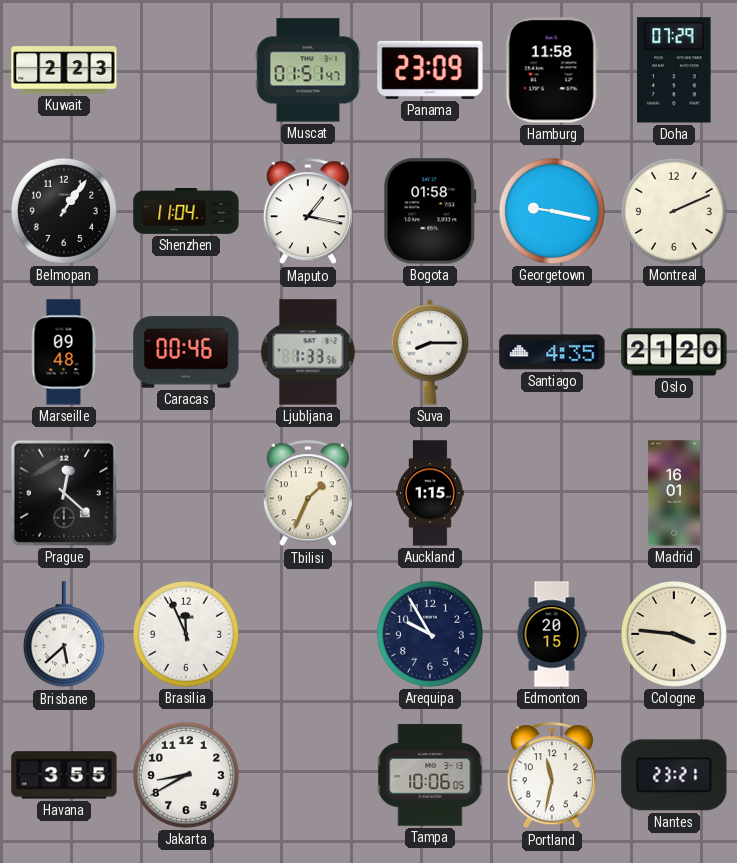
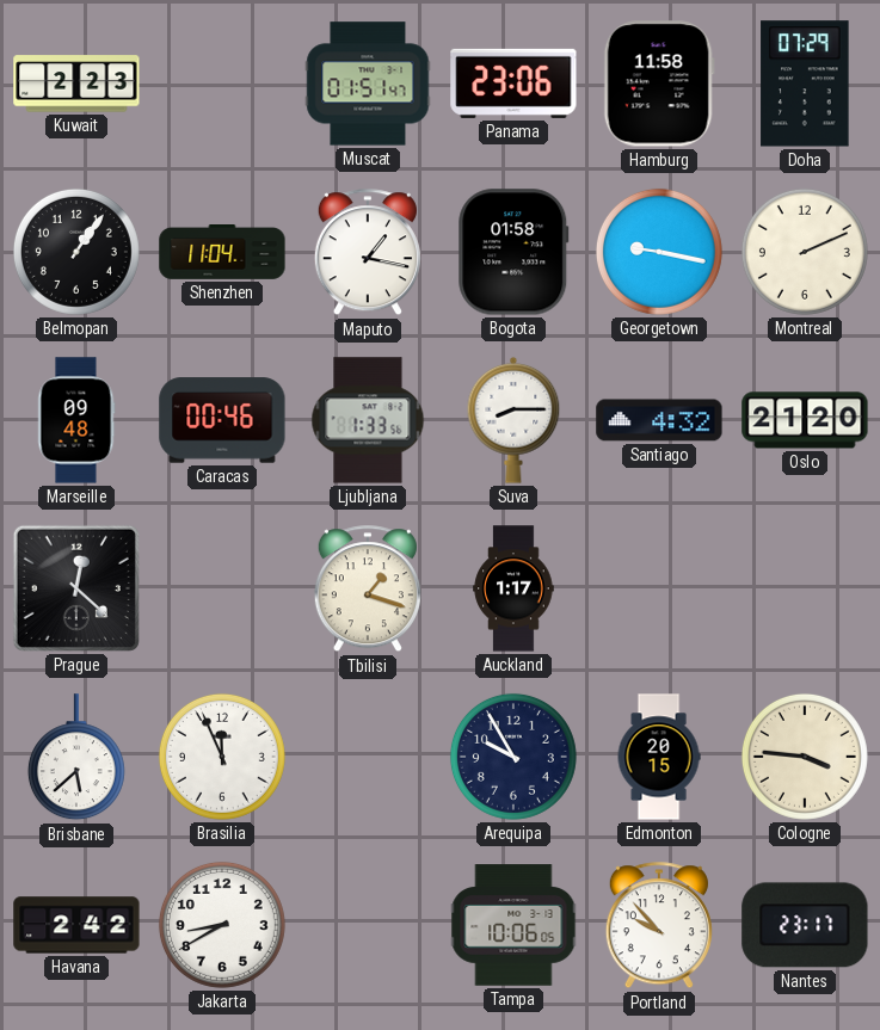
Panama: 23:09 -> 23:06 (513, 84)
Santiago: 4:35 -> 4:32 (659, 420)
Tbilisi: 1:34 -> 1:18 (368, 590)
Auckland: 1:15 -> 1:17 (513, 588)
Madrid: 16:01 -> none (674, 493)
Havana: 3:55 -> 2:42 (76, 925)
Portland: 11:32 -> 9:53 (659, 926)
Nantes: 23:21 -> 23:17 (805, 925)
